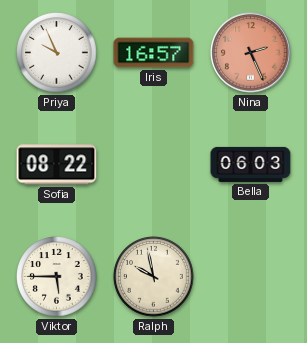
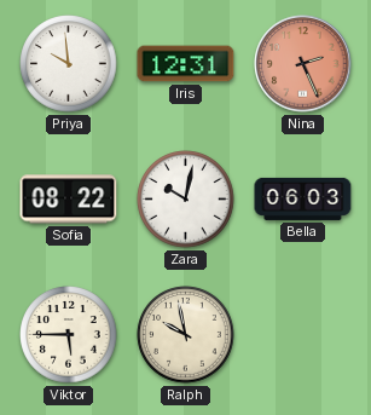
Priya: 9:56 -> 9:59 (69, 64)
Iris: 16:57 -> 12:31 (186, 64)
Zara: none -> 10:02 (186, 200)
